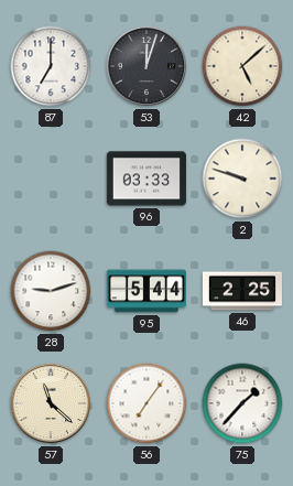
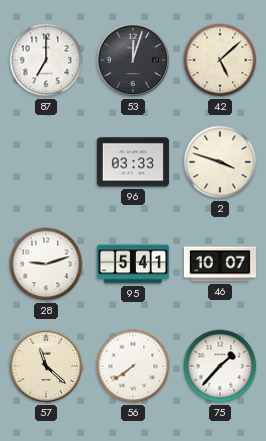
2: 9:48 -> 3:48 (220, 162)
95: 5:44 -> 5:41 (133, 264)
46: 2:25 -> 10:07 (220, 264)
56: 7:06 -> 7:39 (133, 366)
